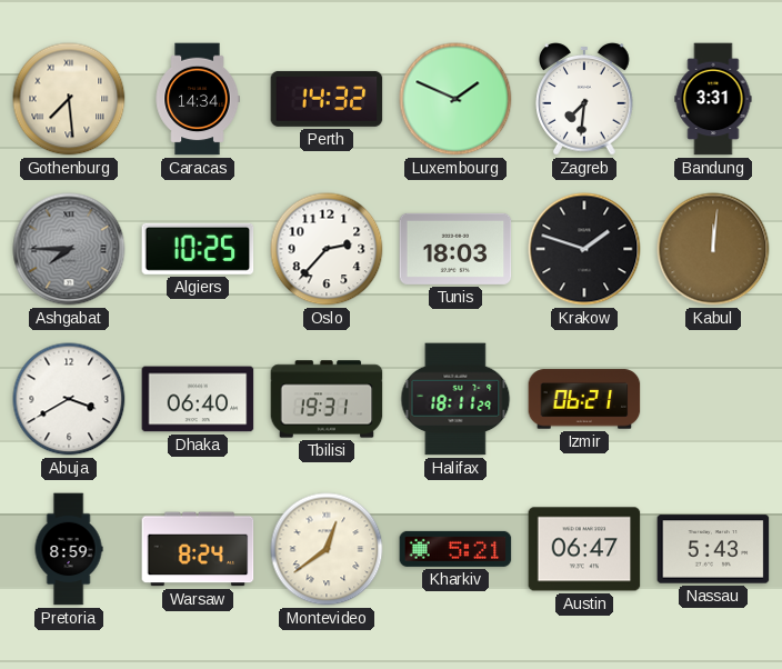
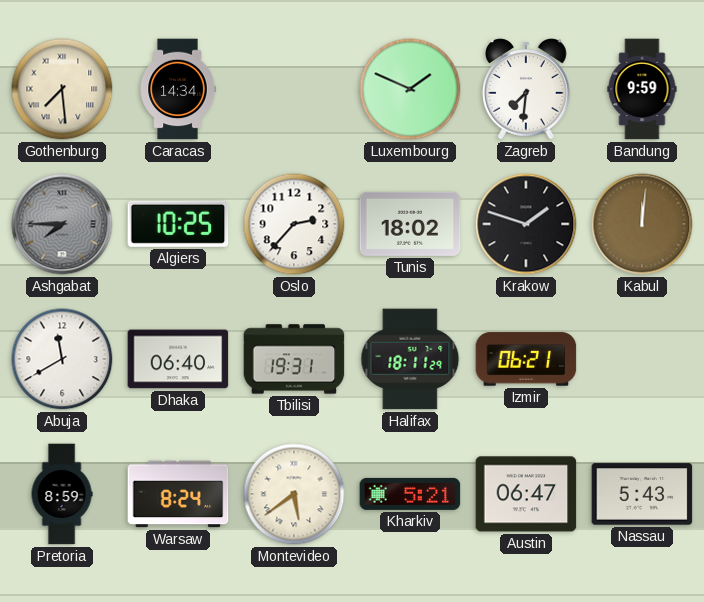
Perth: 14:32 -> none (327, 99)
Bandung: 3:31 -> 9:59 (642, 89)
Tunis: 18:03 -> 18:02 (410, 224)
Abuja: 3:40 -> 11:40 (62, 359)
Montevideo: 12:39 -> 5:39 (294, 494)
